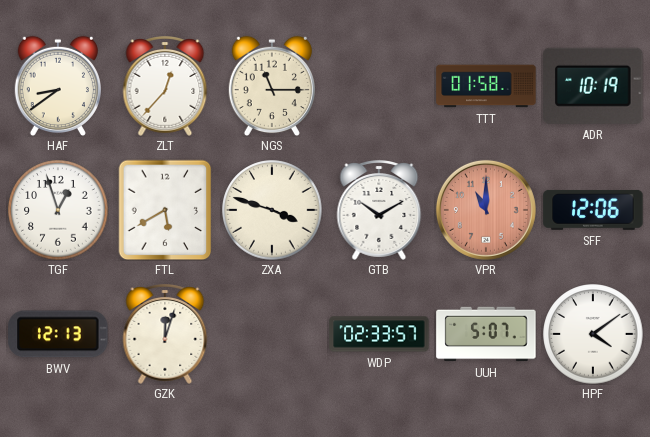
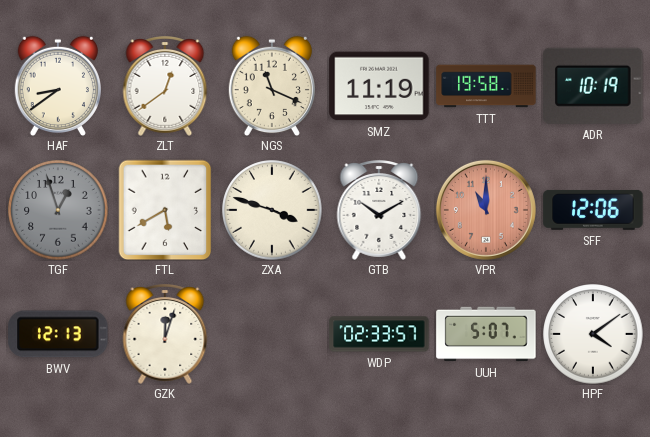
ZLT: 12:37 -> 12:39 (165, 87)
NGS: 11:15 -> 11:19 (272, 86)
SMZ: none -> 11:19 (379, 86)
TTT: 01:58 -> 19:58 (486, 86)
TGF dial: white -> grey (58, 210)
